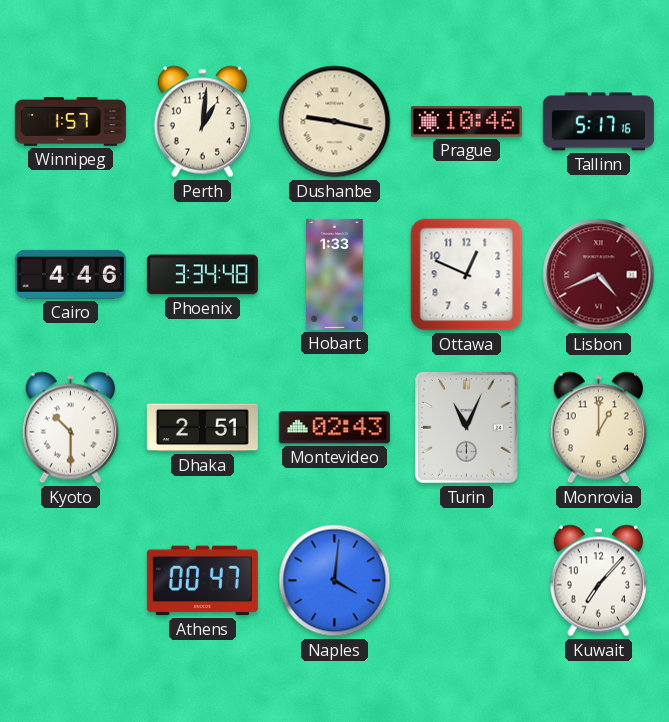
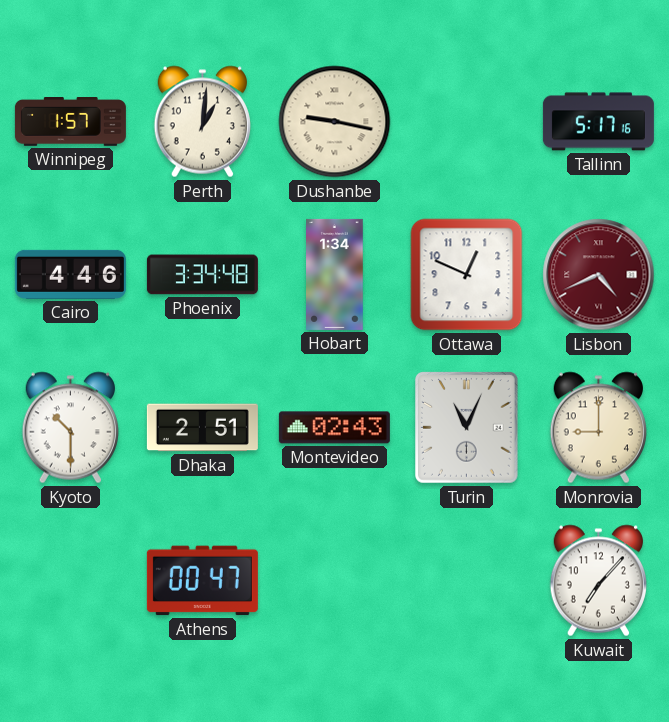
Prague: 10:46 -> none (466, 122)
Hobart: 1:33 -> 1:34 (335, 274)
Monrovia: 1:00 -> 9:00 (598, 428)
Naples: 4:01 -> none (335, 581)
